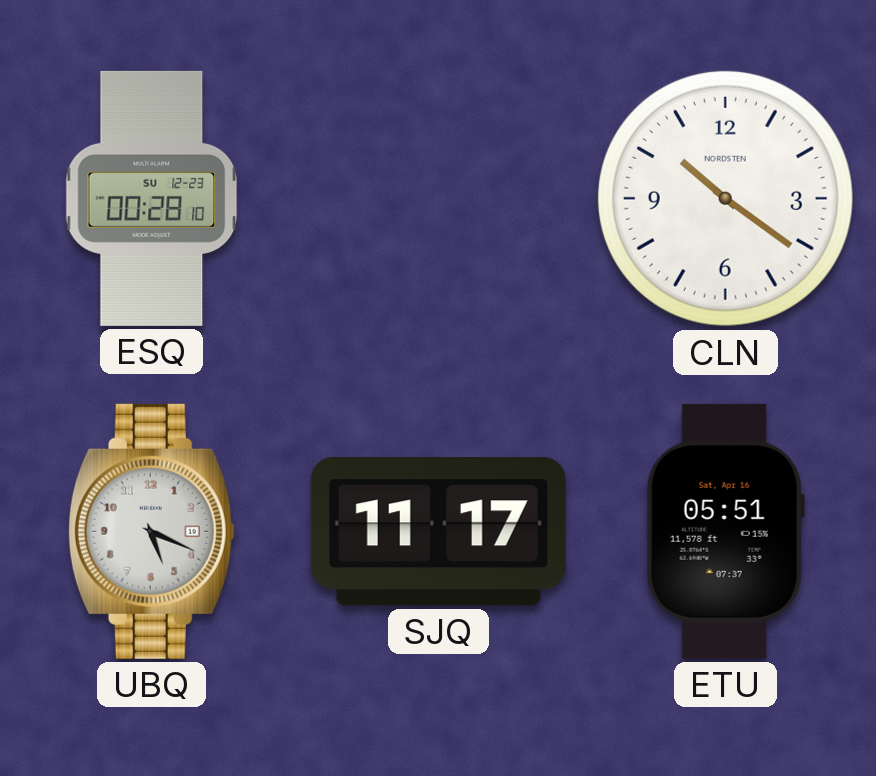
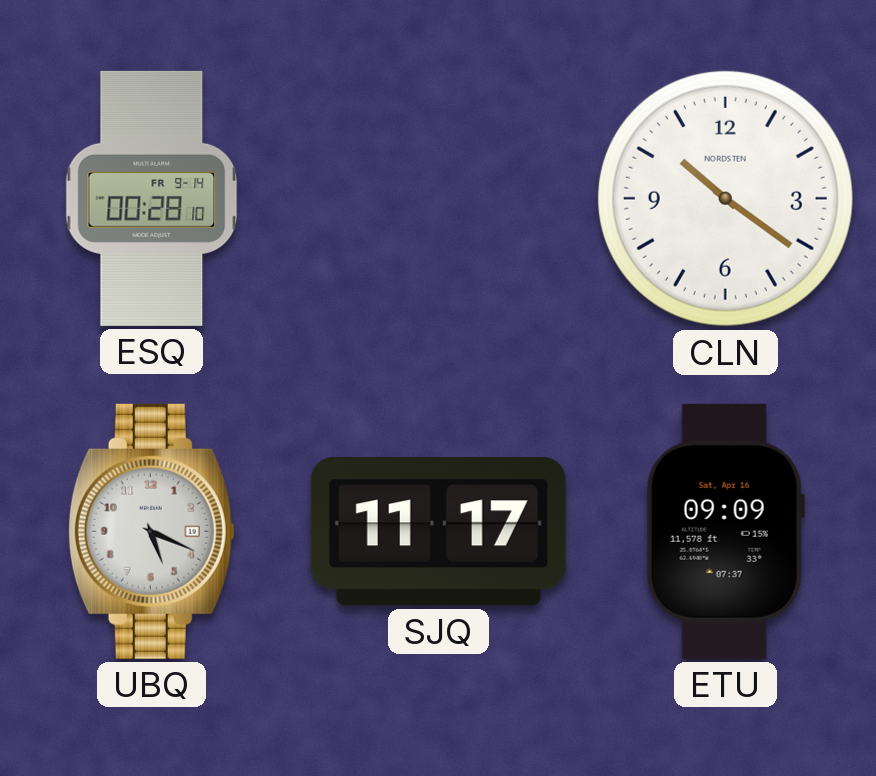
ESQ date: SU 12-23 -> FR 9-14 (152, 198)
ETU: 05:51 -> 09:09 (725, 531)
